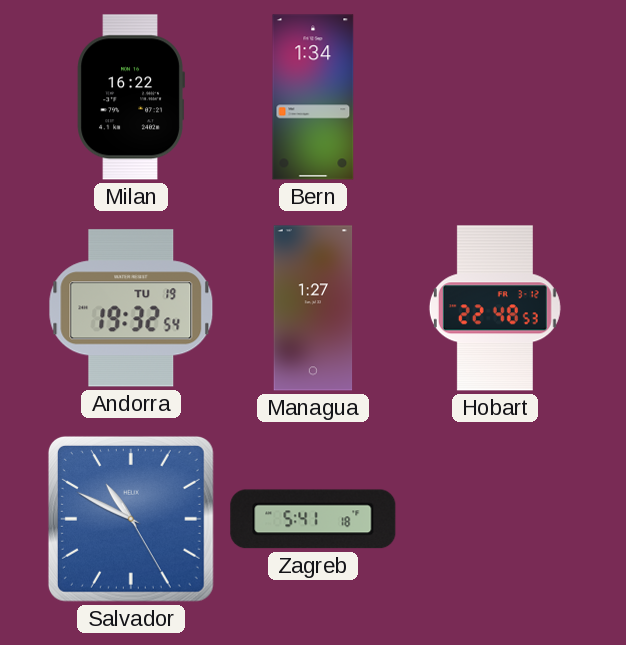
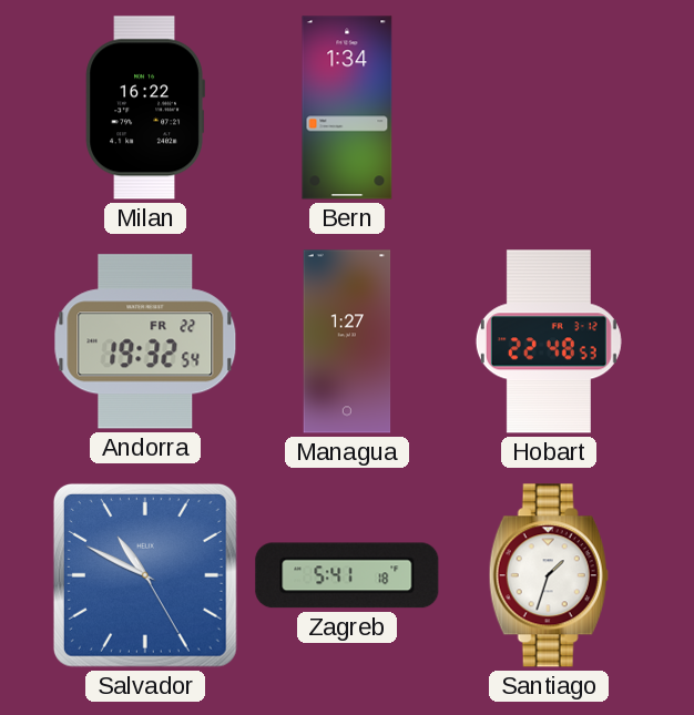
Andorra date: TU 19 -> FR 22 (145, 341)
Santiago: none -> 1:33 (549, 575)
